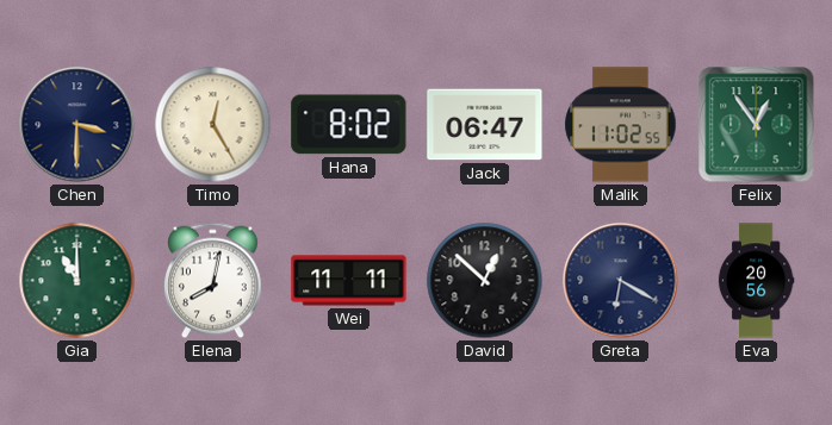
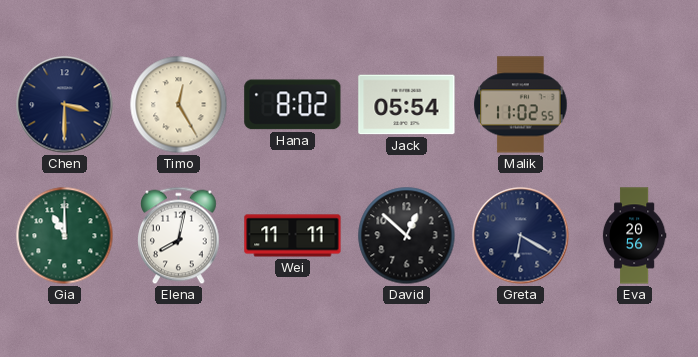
Jack: 06:47 -> 05:54 (407, 105)
Felix: 12:54 -> none (757, 125)
